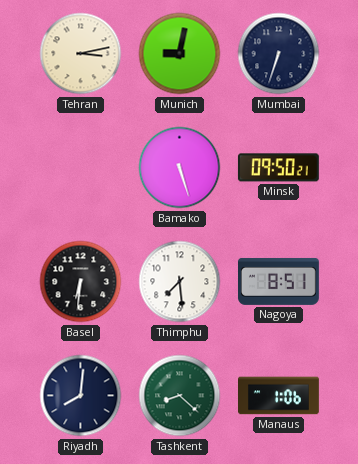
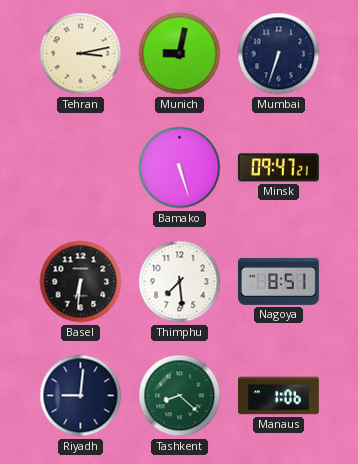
Minsk: 09:50 -> 09:47 (278, 168)
Riyadh: 8:01 -> 9:01 (81, 396)
